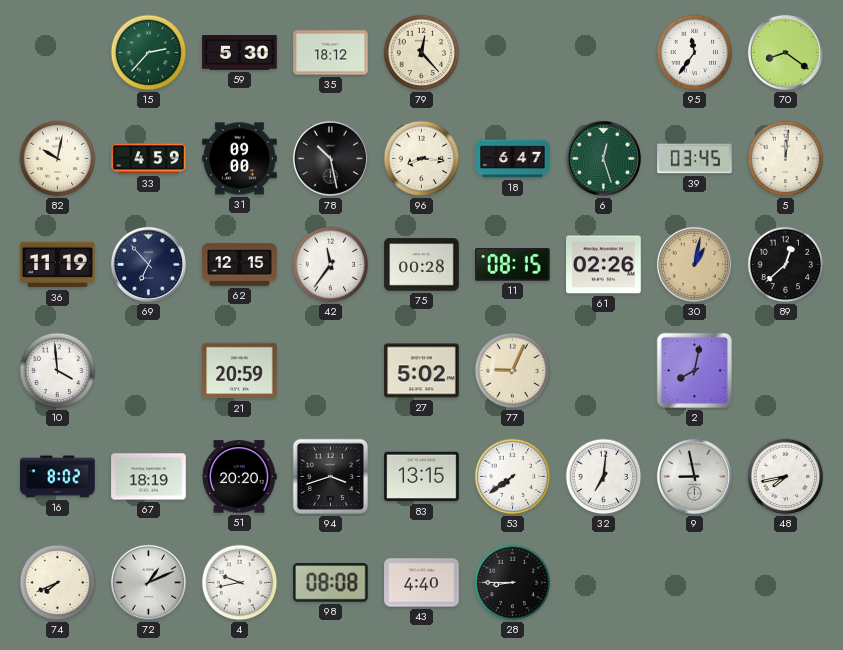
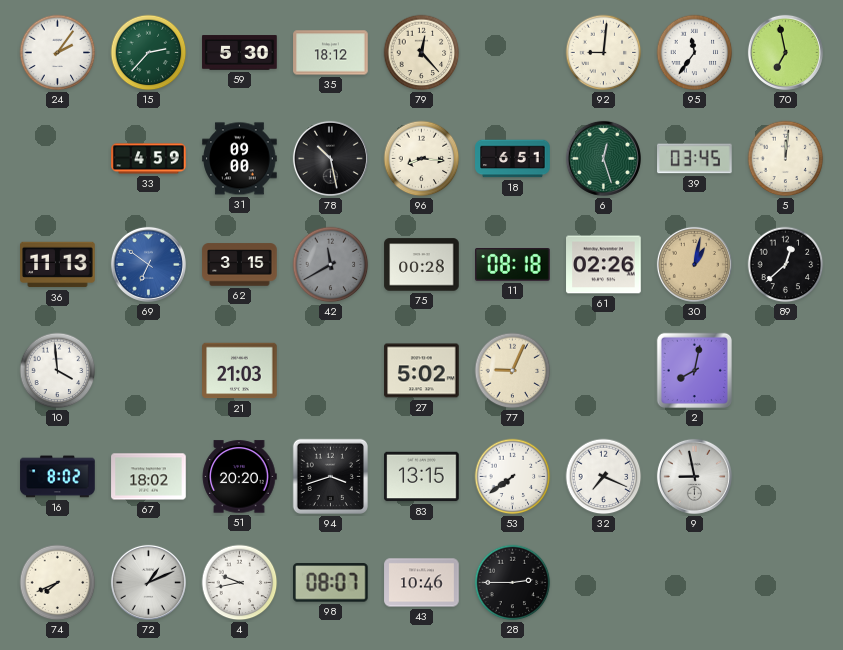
24: none -> 2:06 (58, 53)
92: none -> 9:01 (604, 53)
70: 8:21 -> 6:58 (785, 52)
82: 10:02 -> none (58, 159)
18: 6:47 -> 6:51 (513, 159)
36: 11:19 -> 11:13 (58, 265)
69: 6:53 -> 6:51 (148, 264)
69 dial: navy -> blue (148, 264)
62: 12:15 -> 3:15 (240, 265)
42: 11:36 -> 11:40 (331, 265)
42 dial: white -> grey (331, 265)
11: 08:15 -> 08:18 (513, 265)
21: 20:59 -> 21:03 (240, 371)
67: 18:19 -> 18:02 (149, 477)
32: 7:01 -> 7:19 (604, 477)
48: 7:43 -> none (786, 477)
98: 08:08 -> 08:07 (331, 583)
43: 4:40 -> 10:46 (422, 583)
28: 8:45 -> 2:45 (513, 583)
